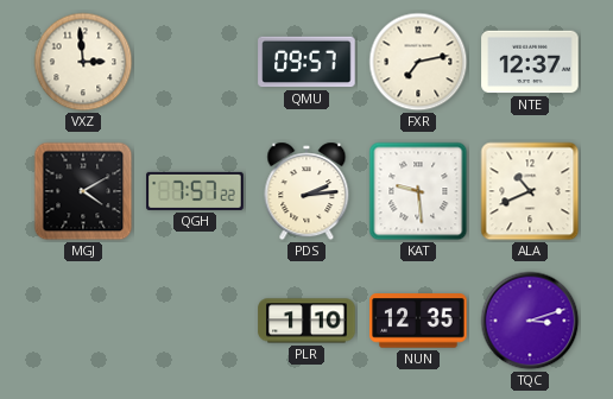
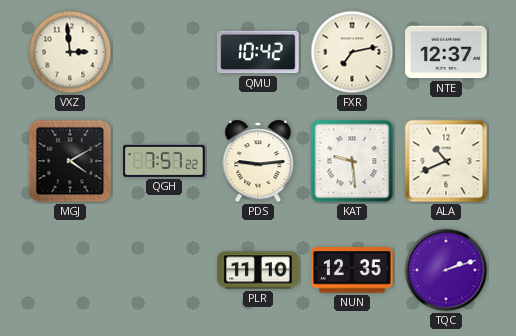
QMU: 09:57 -> 10:42 (258, 52)
PDS: 2:14 -> 9:14 (258, 161)
PLR: 1:10 -> 11:10 (258, 270)
TQC: 3:12 -> 2:12 (446, 270)
